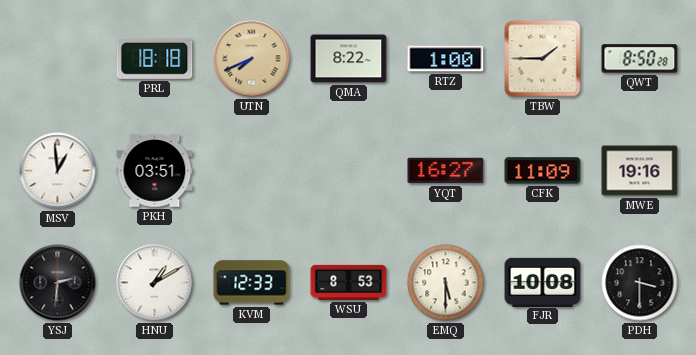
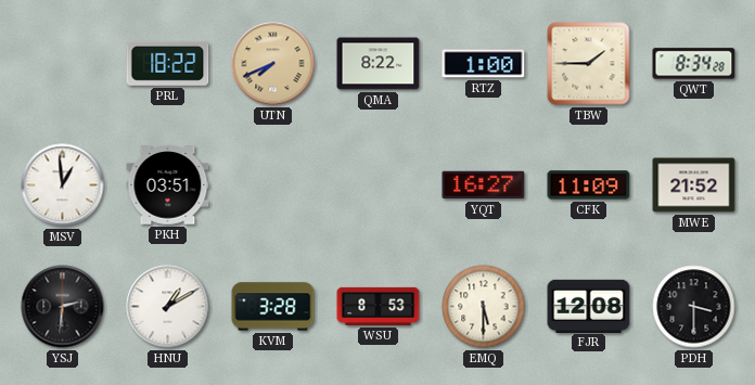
PRL: 18:18 -> 18:22 (168, 63)
QWT: 8:50 -> 8:34 (694, 64)
MWE: 19:16 -> 21:52 (694, 185)
KVM: 12:33 -> 3:28 (273, 307)
FJR: 10:08 -> 12:08 (589, 306)
